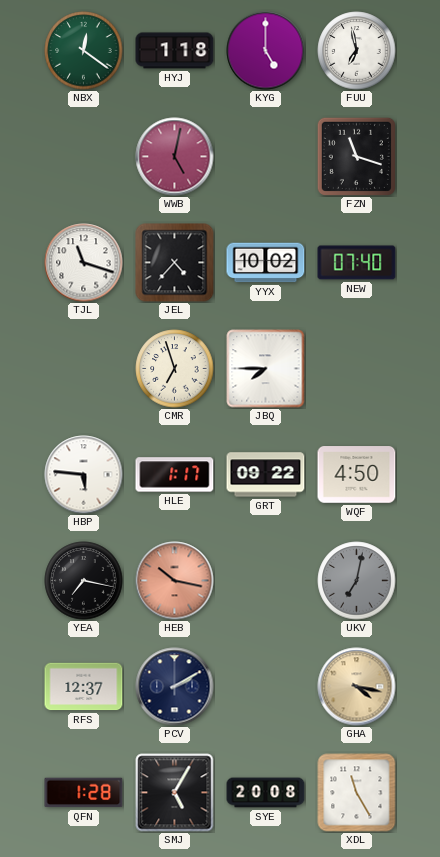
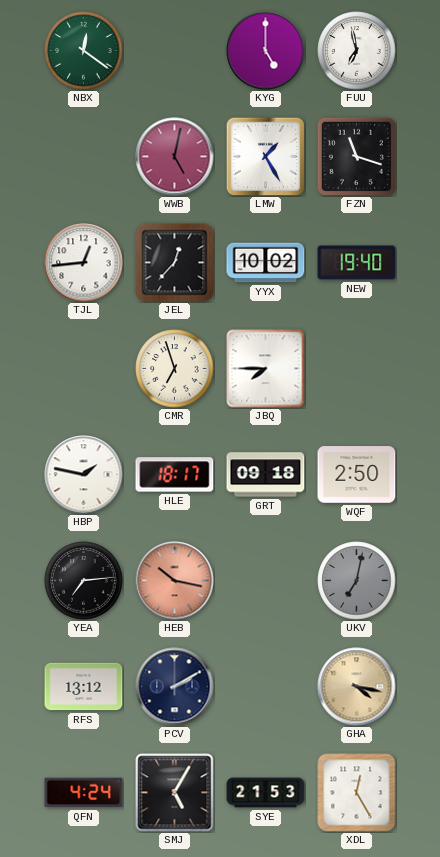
HYJ: 1:18 -> none (175, 51)
LMW: none -> 1:25 (265, 156)
TJL: 11:18 -> 12:44 (84, 263)
JEL: 4:37 -> 12:37 (175, 263)
NEW: 07:40 -> 19:40 (357, 263)
HBP: 5:46 -> 1:47 (84, 475)
HLE: 1:17 -> 18:17 (175, 475)
GRT: 09:22 -> 09:18 (266, 475)
WQF: 4:50 -> 2:50 (357, 475)
YEA: 7:17 -> 7:14 (84, 581)
RFS: 12:37 -> 13:12 (84, 687)
QFN: 1:28 -> 4:24 (84, 793)
SYE: 20:08 -> 21:53 (266, 793)
XDL: 11:25 -> 12:25 (357, 793)
